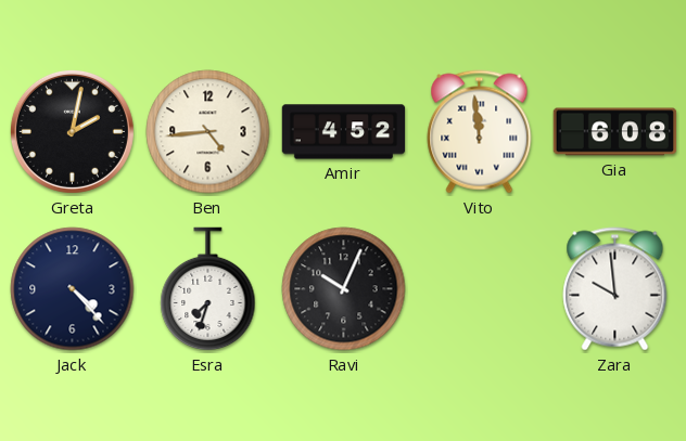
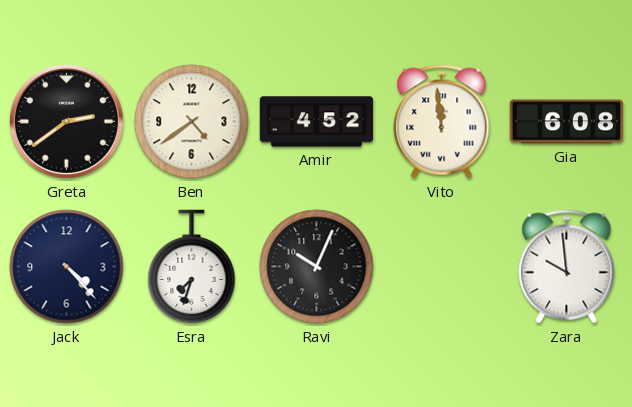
Greta: 2:02 -> 2:39 (66, 121)
Ben: 4:44 -> 4:39 (192, 122)
